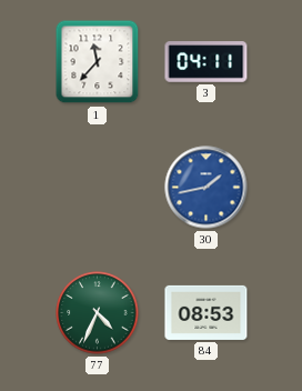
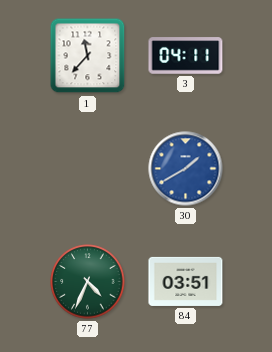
30: 1:43 -> 1:40 (186, 169)
84: 08:53 -> 03:51 (186, 281)
